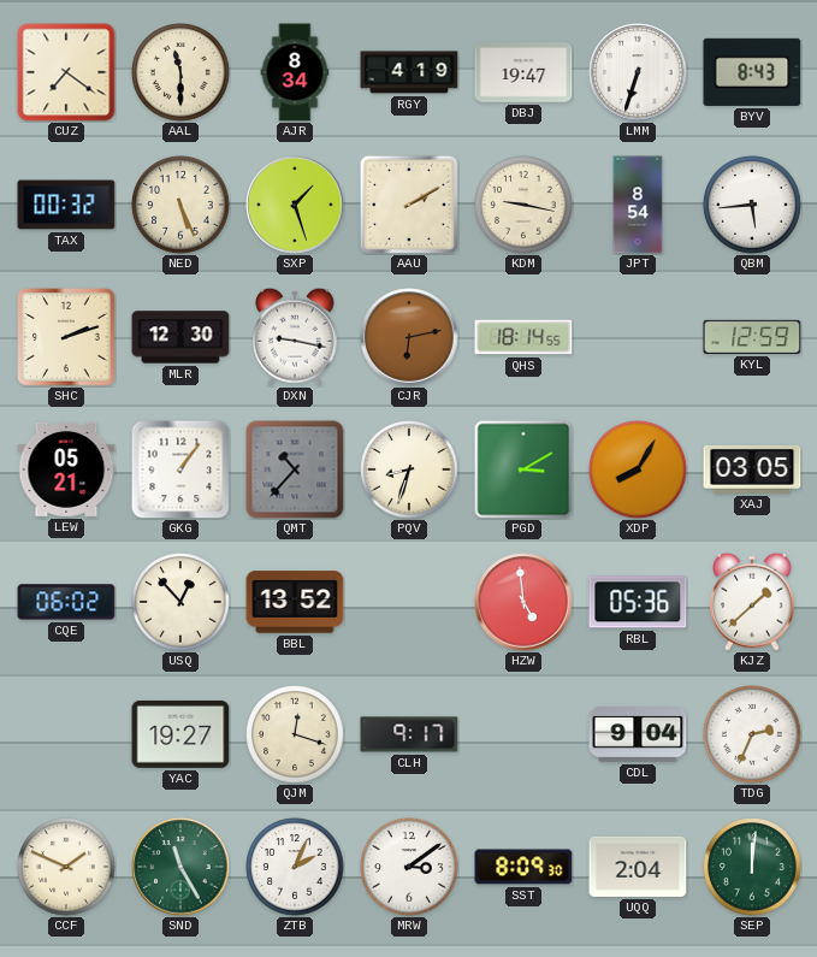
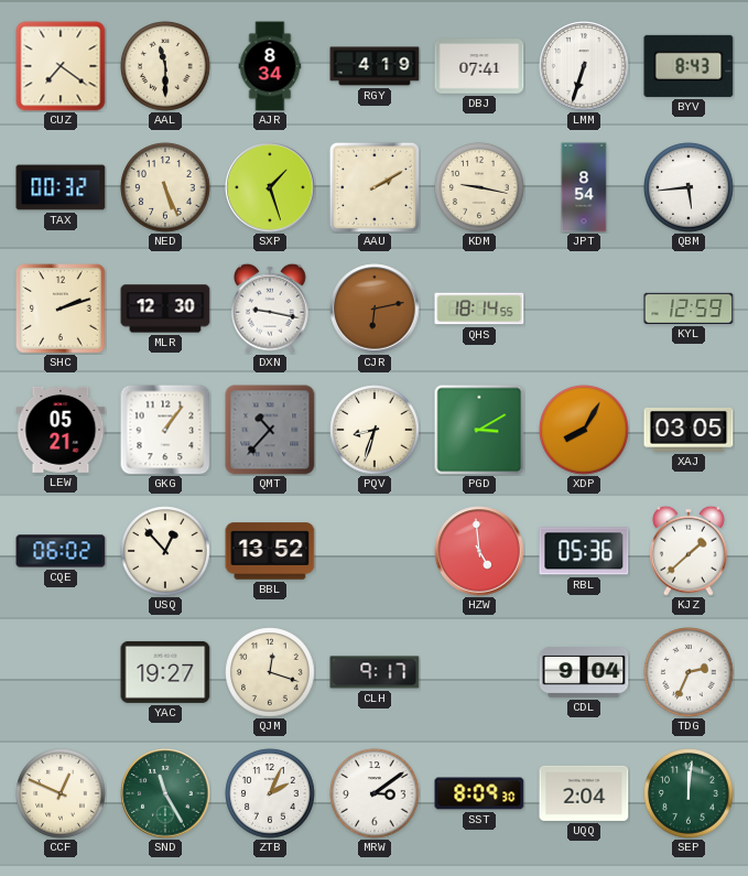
DBJ: 19:47 -> 07:41 (479, 66)
CCF: 1:49 -> 12:49 (61, 793)
